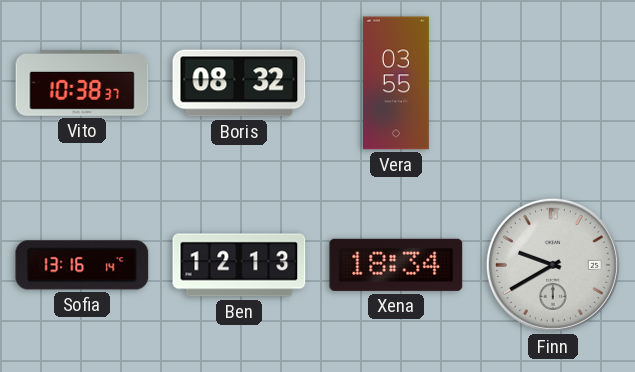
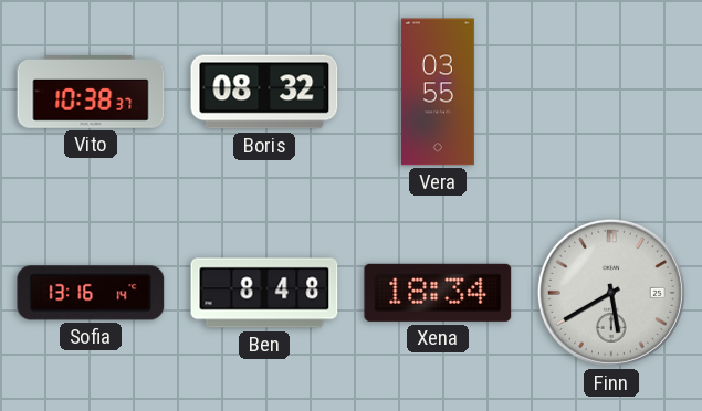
Ben: 12:13 -> 8:48 (264, 293)
Finn: 9:40 -> 5:40 (611, 293)
